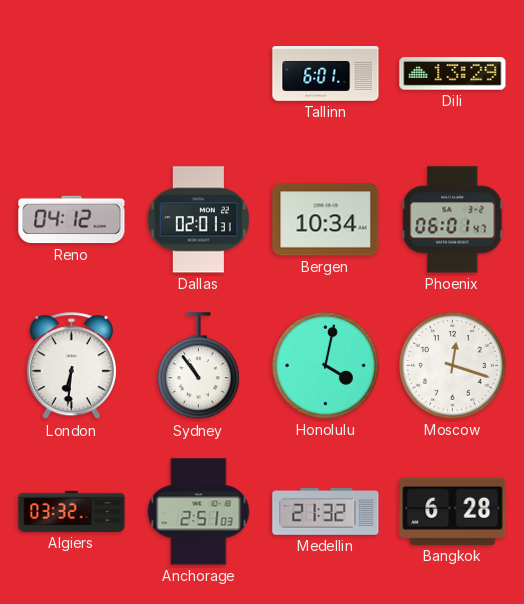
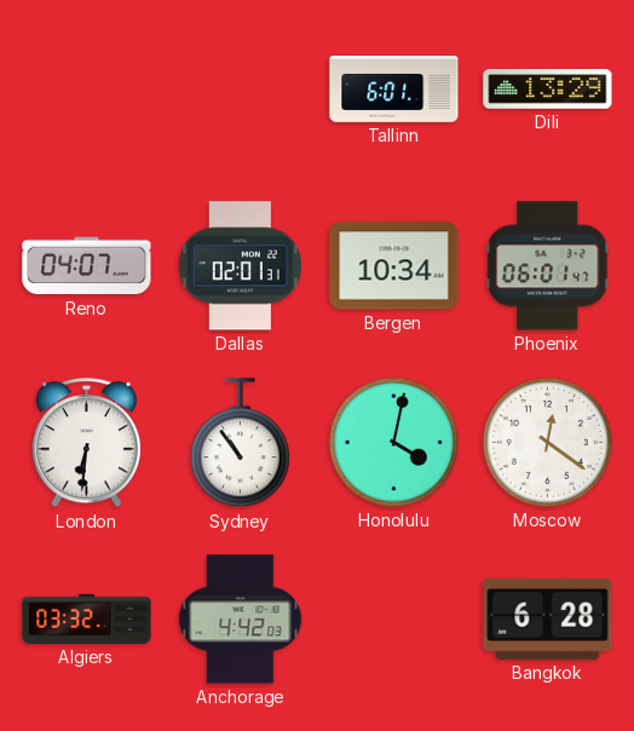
Reno: 04:12 -> 04:07 (87, 266)
Moscow: 12:18 -> 12:21 (547, 442)
Anchorage: 2:51 -> 4:42 (241, 620)
Medellin: 21:32 -> none (326, 512)
